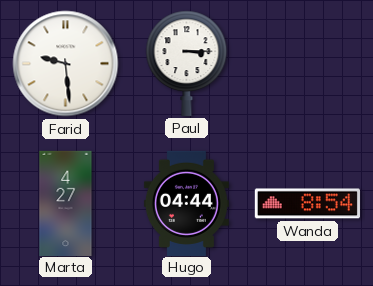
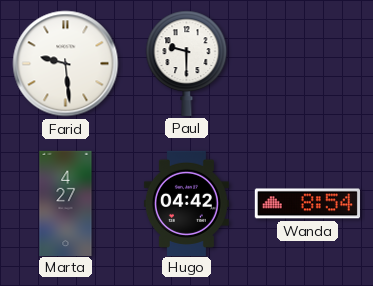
Paul: 3:15 -> 9:30 (187, 63)
Hugo: 04:44 -> 04:42 (186, 203)
